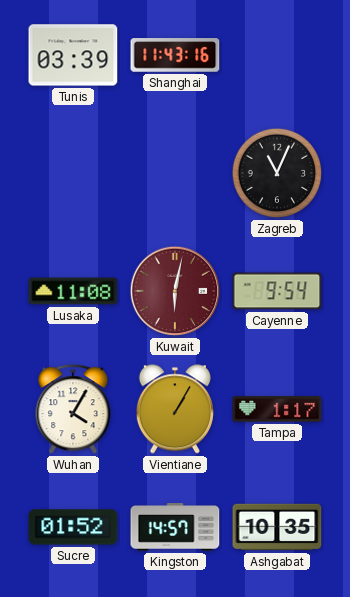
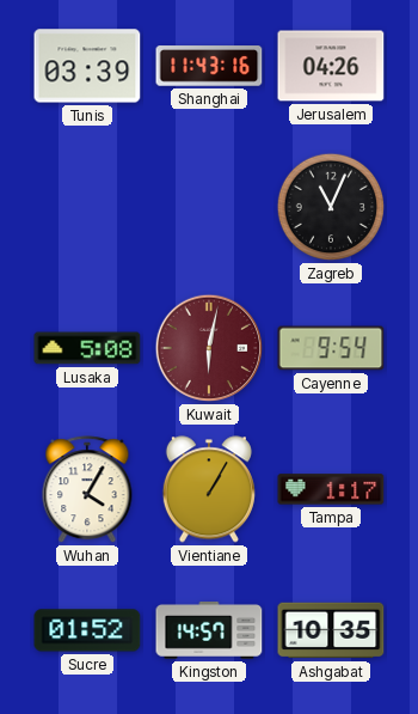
Jerusalem: none -> 04:26 (331, 66)
Lusaka: 11:08 -> 5:08 (87, 348)
